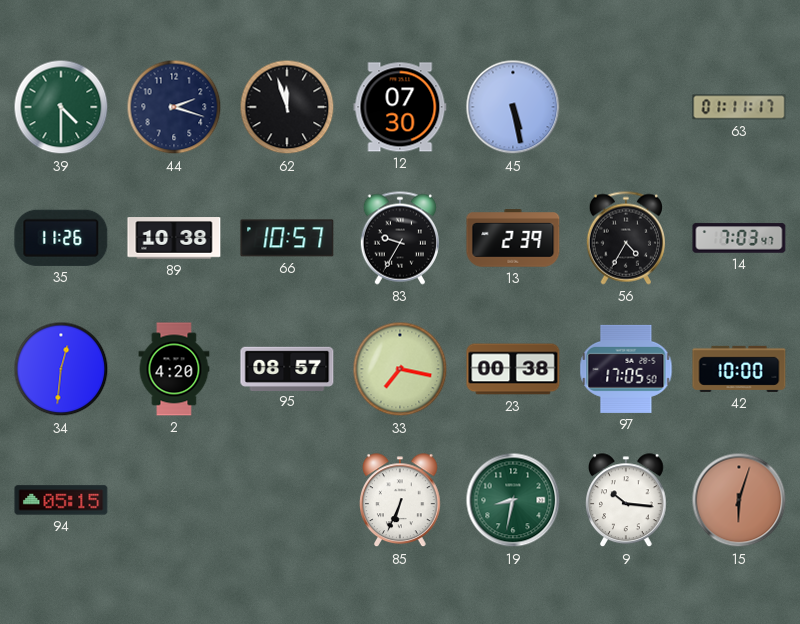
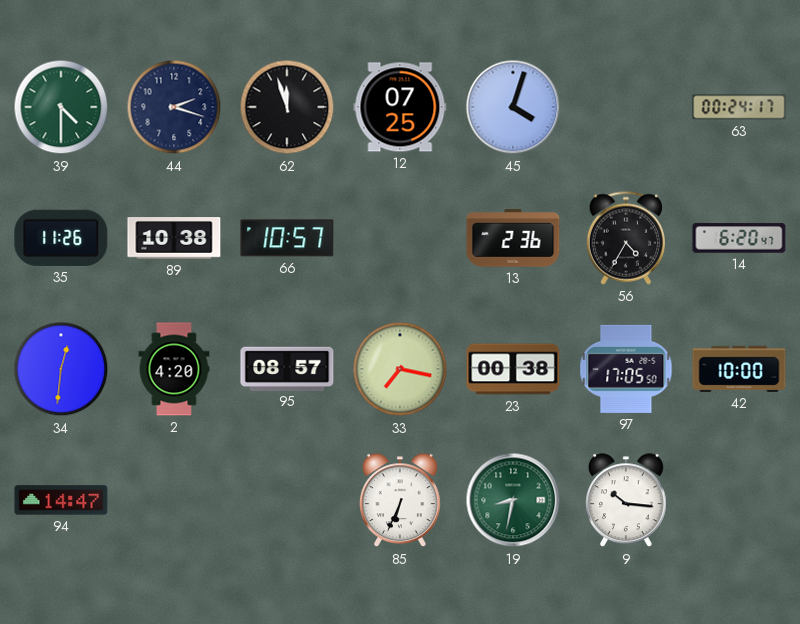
12: 07:30 -> 07:25 (400, 107)
45: 5:28 -> 4:03 (513, 107)
63: 01:11 -> 00:24 (739, 107)
83: 9:35 -> none (399, 238)
13: 2:39 -> 2:36 (513, 238)
14: 7:03 -> 6:20 (739, 238)
94: 05:15 -> 14:47 (61, 500)
15: 6:03 -> none (739, 500)
